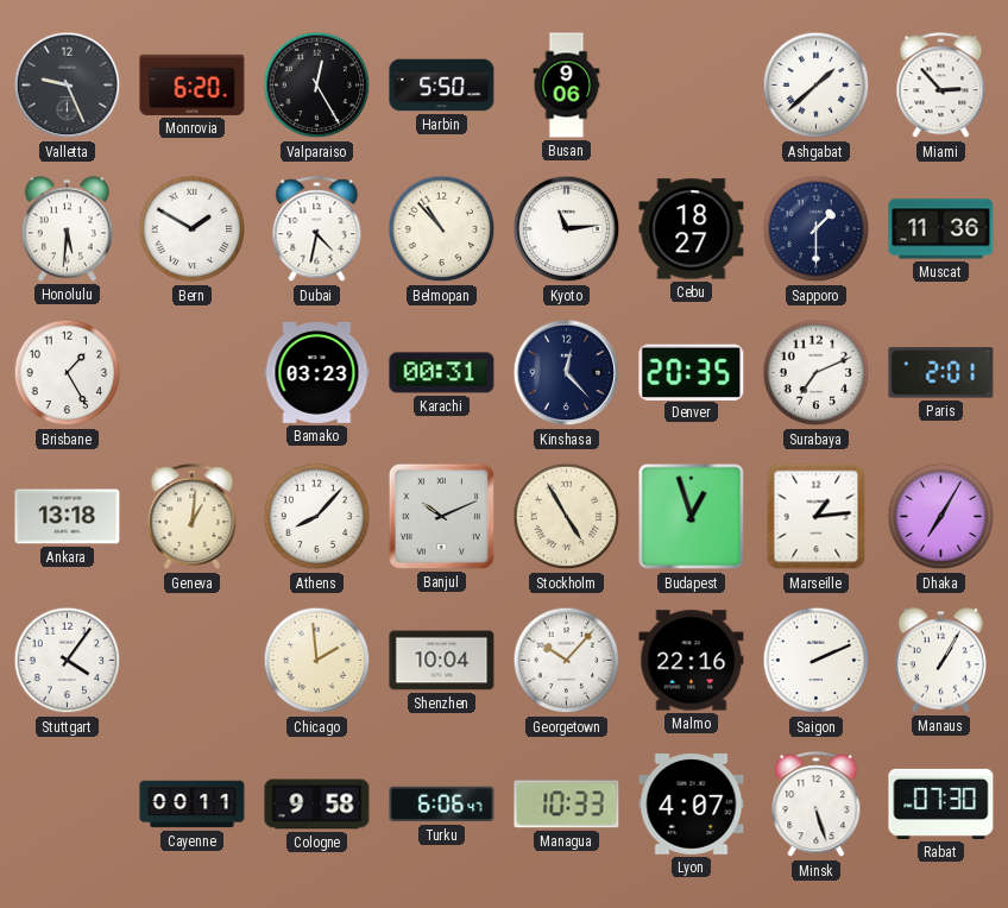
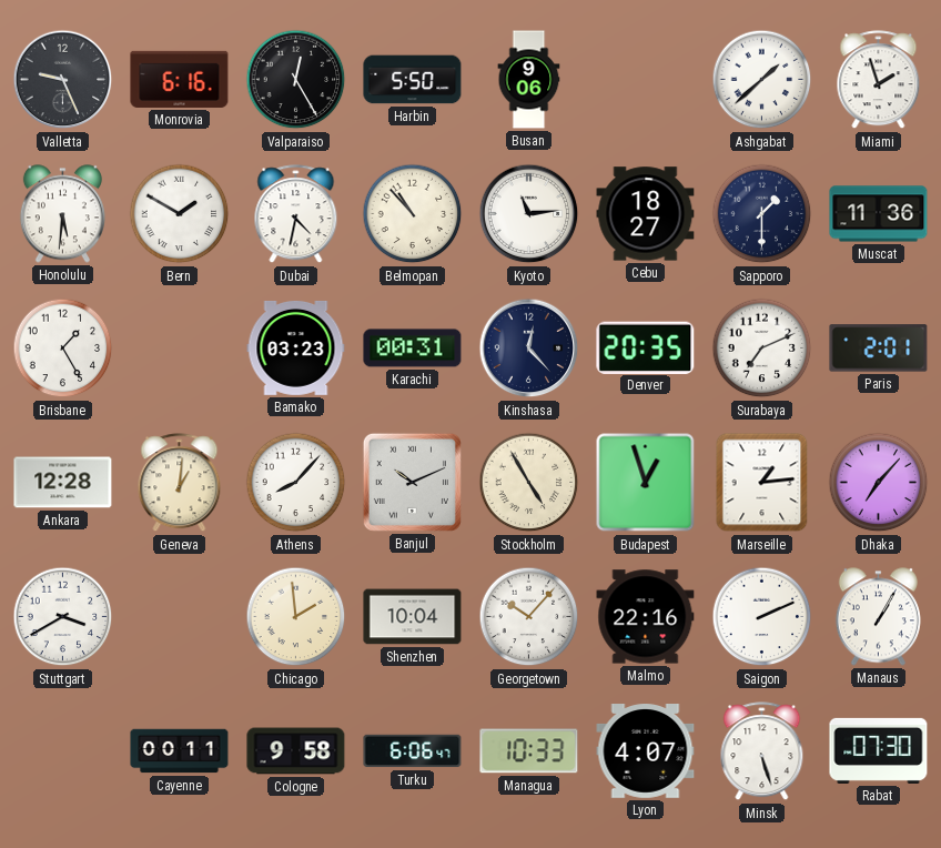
Monrovia: 6:20 -> 6:16 (180, 79)
Miami: 2:53 -> 1:57 (879, 80)
Ankara: 13:18 -> 12:28 (63, 483)
Dhaka: 7:05 -> 7:07 (879, 483)
Stuttgart: 4:06 -> 3:40 (63, 617)
